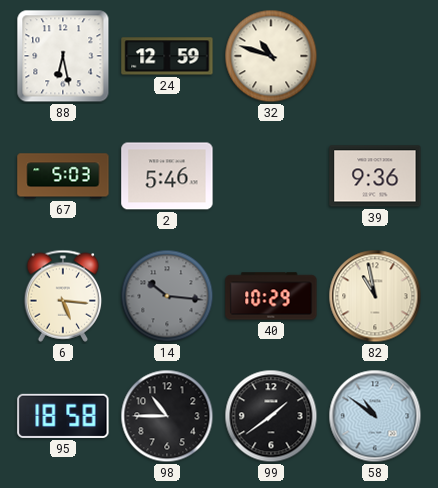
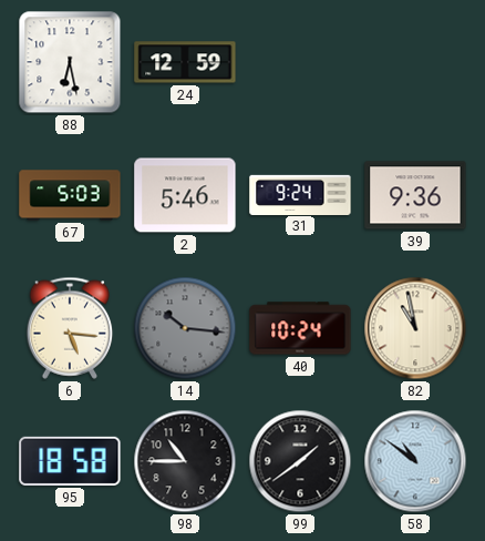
32: 10:48 -> none (271, 56)
31: none -> 9:24 (300, 194)
40: 10:29 -> 10:24 (300, 328)
